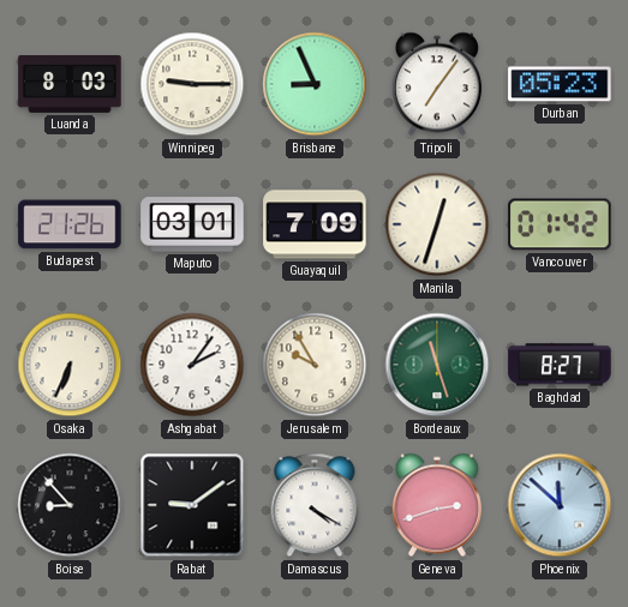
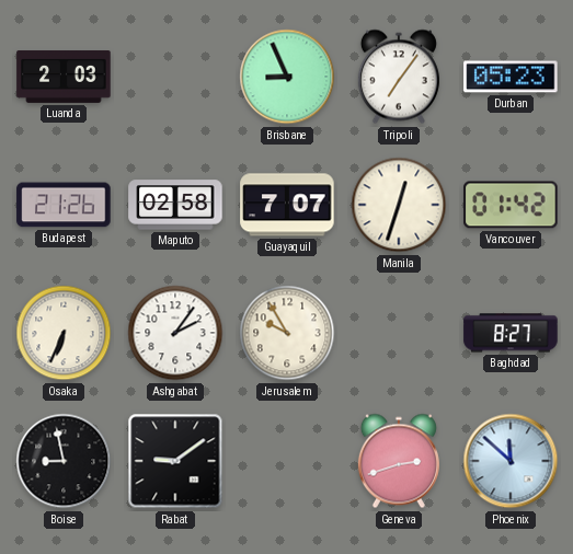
Luanda: 8:03 -> 2:03 (64, 78)
Winnipeg: 9:15 -> none (192, 84)
Maputo: 03:01 -> 02:58 (175, 205)
Guayaquil: 7:09 -> 7:07 (287, 205)
Bordeaux: 11:27 -> none (437, 365)
Boise: 8:53 -> 8:58 (64, 461)
Damascus: 4:20 -> none (315, 505)
